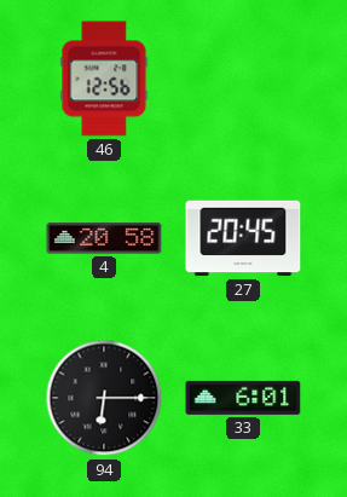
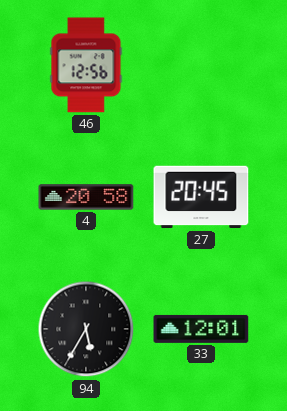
94: 6:15 -> 5:35 (86, 329)
33: 6:01 -> 12:01 (201, 329)
